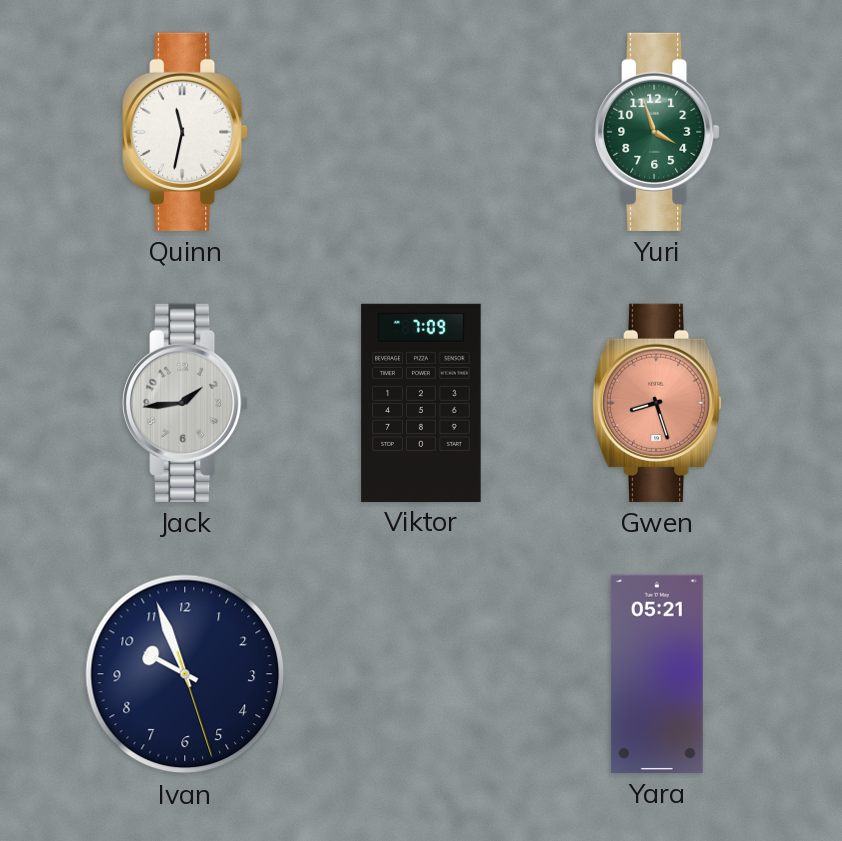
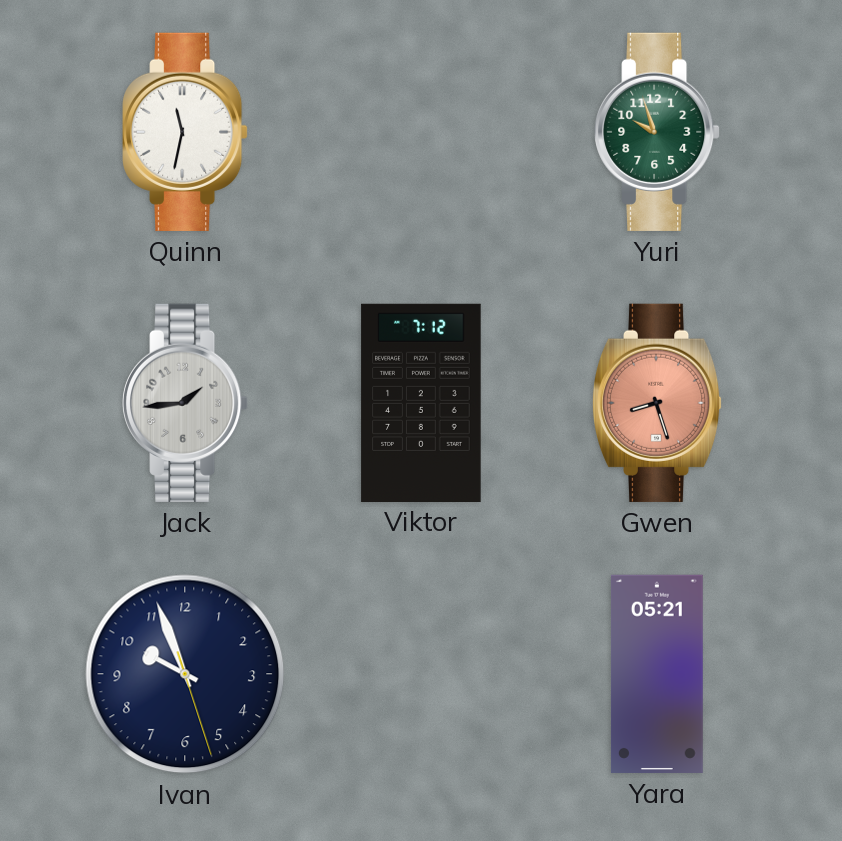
Yuri: 3:57 -> 9:57 (657, 132)
Viktor: 7:09 -> 7:12 (421, 402)
